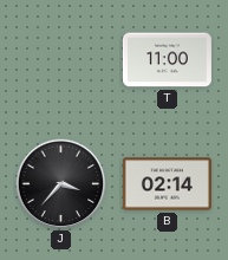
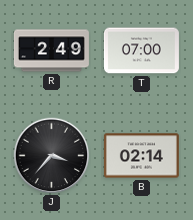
R: none -> 2:49 (51, 51)
T: 11:00 -> 07:00 (141, 51)
